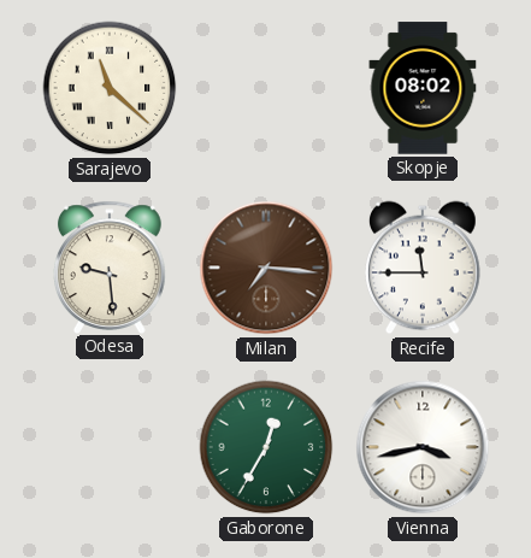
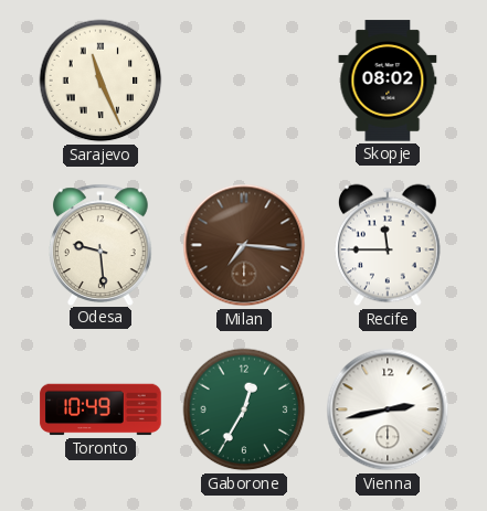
Sarajevo: 11:22 -> 11:26 (100, 81)
Toronto: none -> 10:49 (100, 409)
Vienna: 3:43 -> 2:43 (388, 409)
